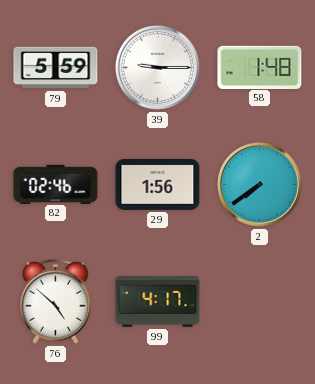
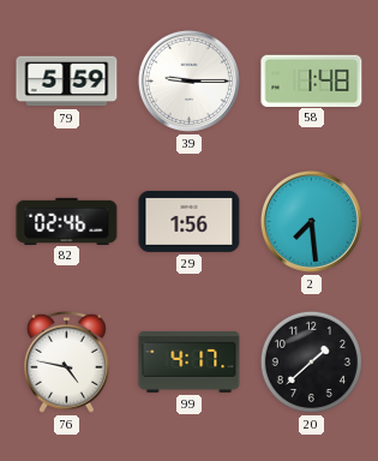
2: 7:39 -> 7:29 (311, 221)
76: 4:52 -> 4:47 (66, 361)
20: none -> 1:38 (311, 361)
